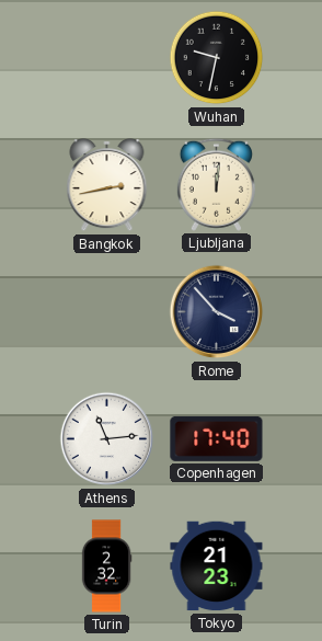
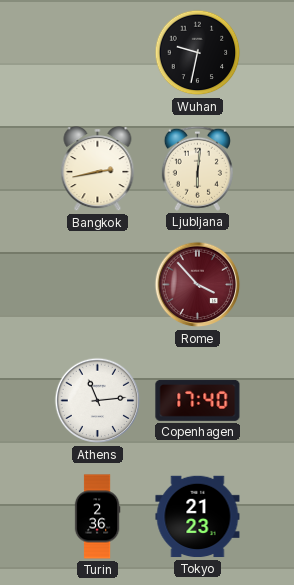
Ljubljana: 12:01 -> 6:01 (197, 168)
Rome dial: navy -> burgundy (198, 285)
Turin: 2:32 -> 2:36 (97, 517)
